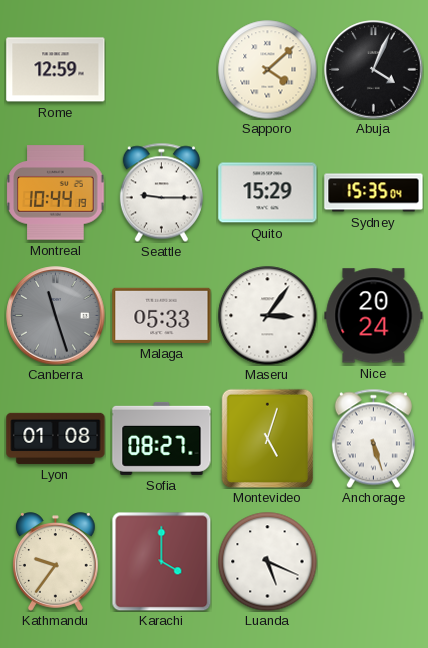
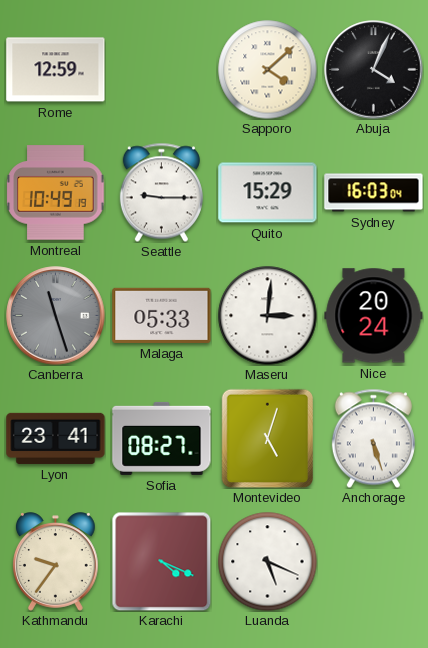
Montreal: 10:44 -> 10:49 (56, 193)
Sydney: 15:35 -> 16:03 (374, 193)
Maseru: 3:06 -> 3:01 (268, 316)
Lyon: 01:08 -> 23:41 (56, 438)
Karachi: 4:00 -> 4:19 (161, 561)
